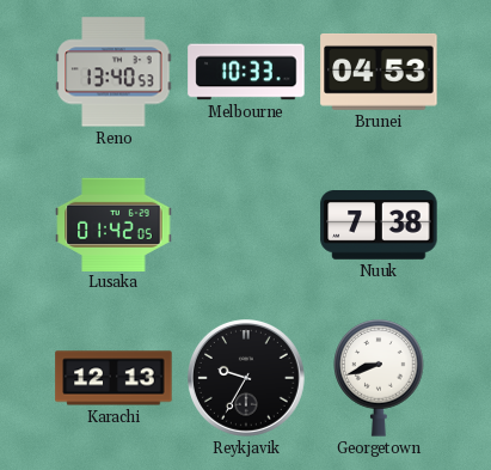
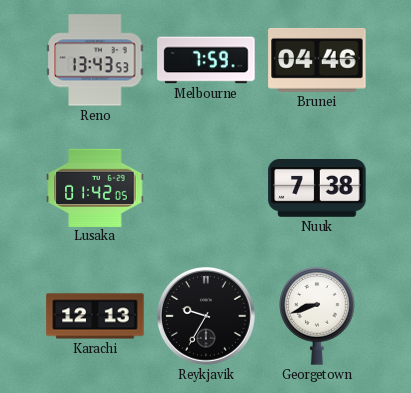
Reno: 13:40 -> 13:43 (95, 60)
Melbourne: 10:33 -> 7:59 (206, 60)
Brunei: 04:53 -> 04:46 (317, 60)
